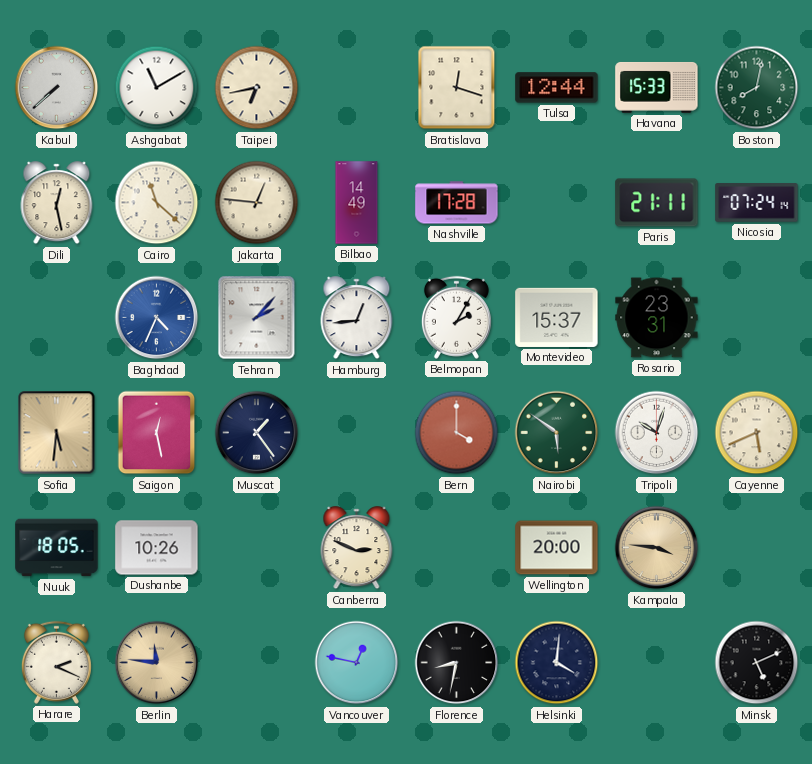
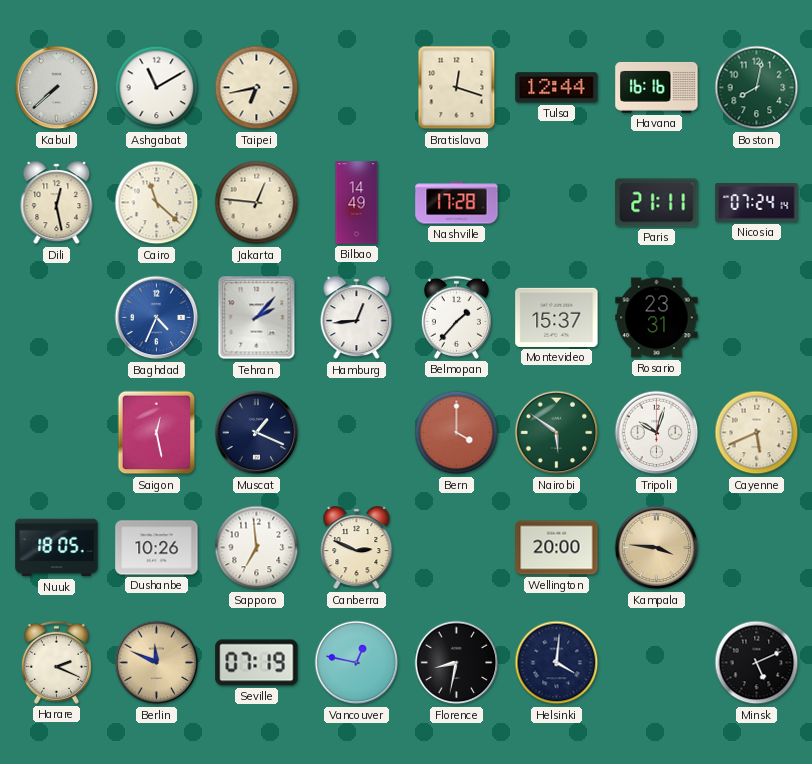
Havana: 15:33 -> 16:16 (657, 87)
Belmopan: 2:05 -> 1:37 (456, 317)
Sofia: 5:31 -> none (57, 433)
Muscat: 1:24 -> 1:19 (257, 433)
Sapporo: none -> 6:59 (257, 548)
Berlin: 11:46 -> 11:49 (157, 663)
Seville: none -> 07:19 (257, 663)
